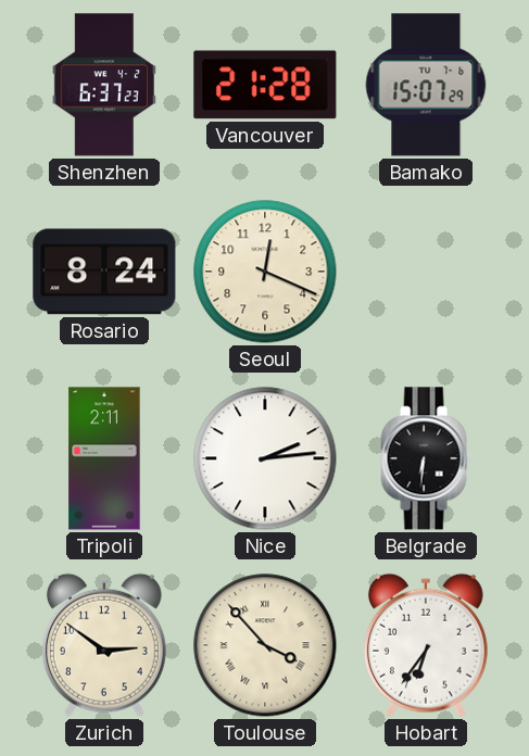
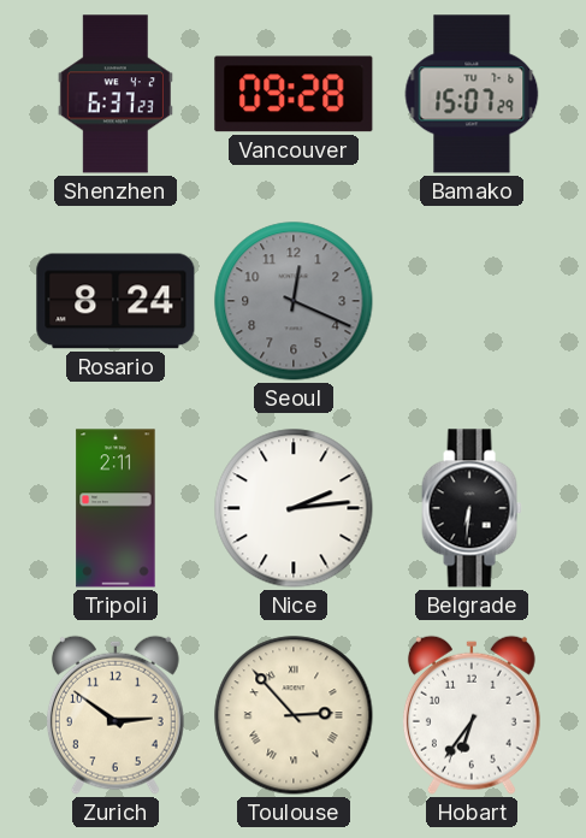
Vancouver: 21:28 -> 09:28 (294, 94)
Seoul dial: cream -> grey (294, 301)
Toulouse: 3:53 -> 2:53 (294, 715)
